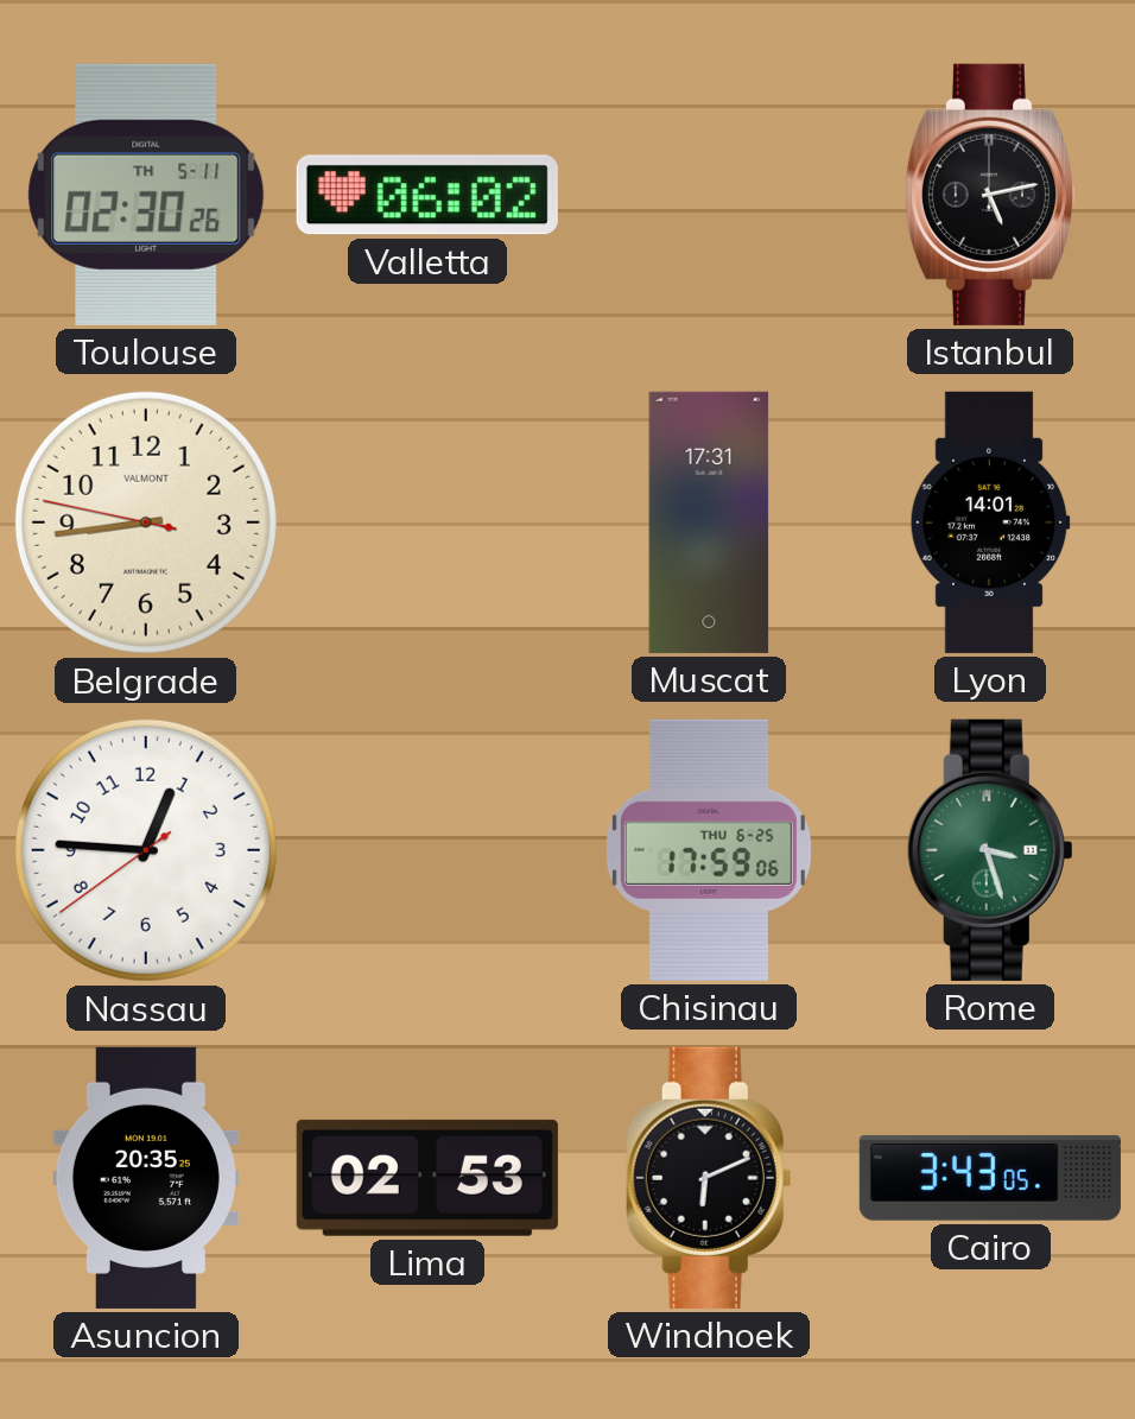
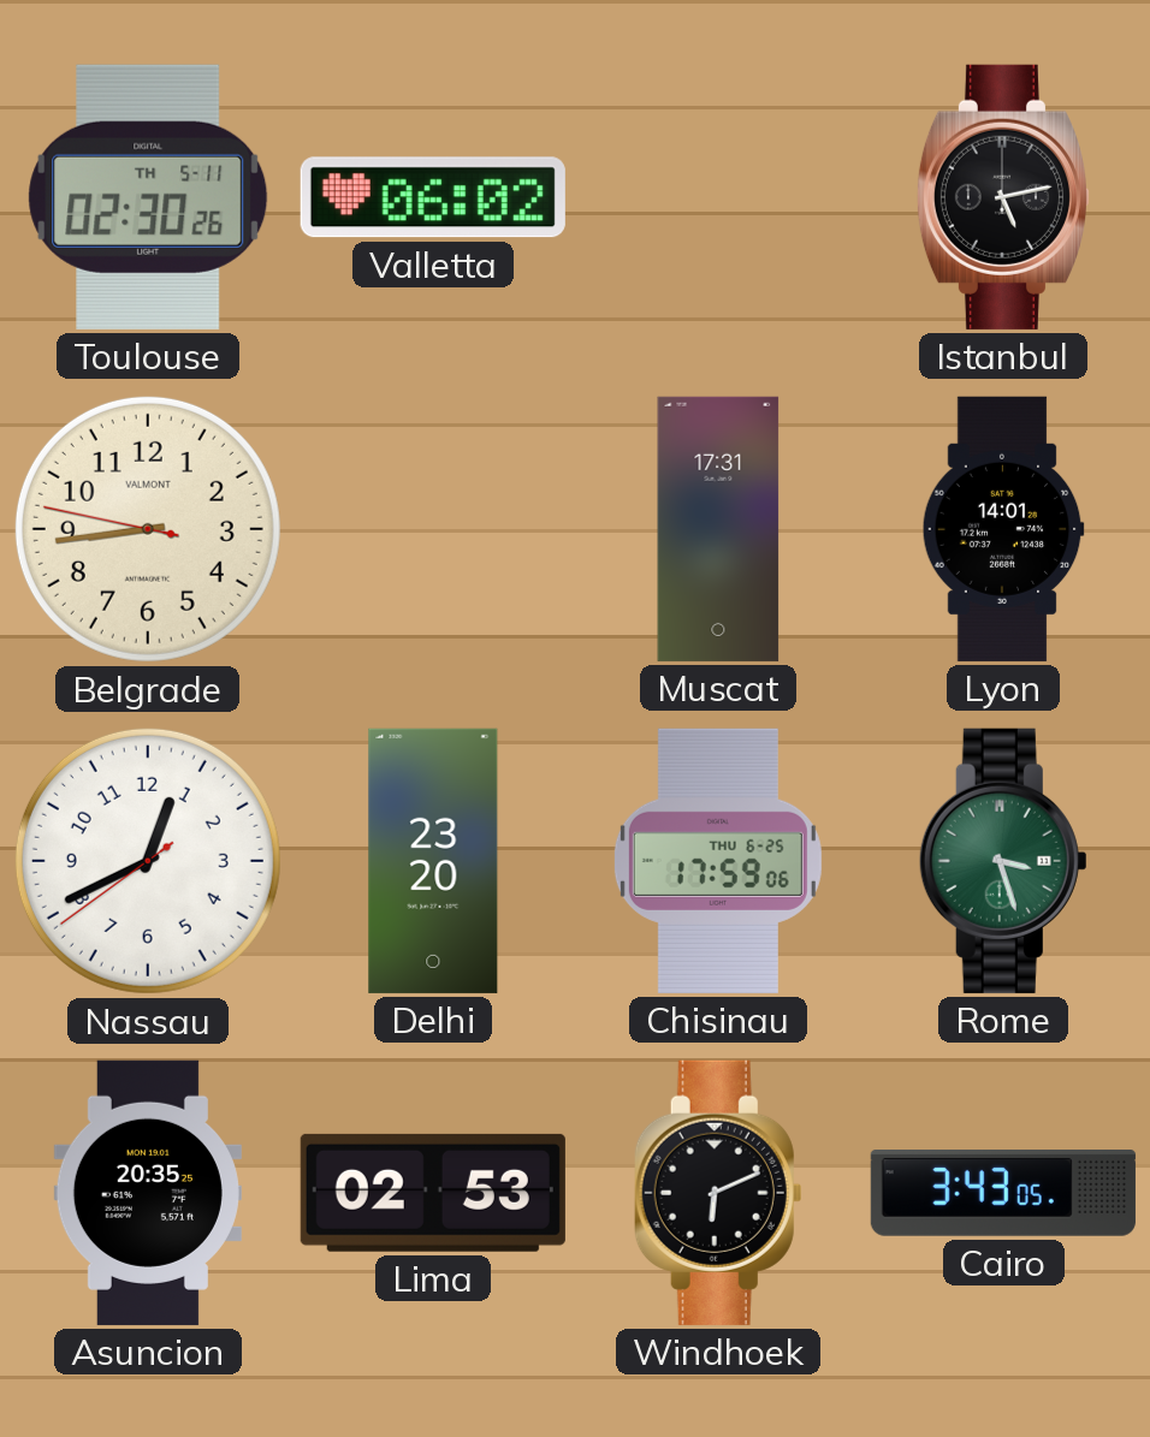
Nassau: 12:45 -> 12:40 (148, 861)
Delhi: none -> 23:20 (433, 861)
